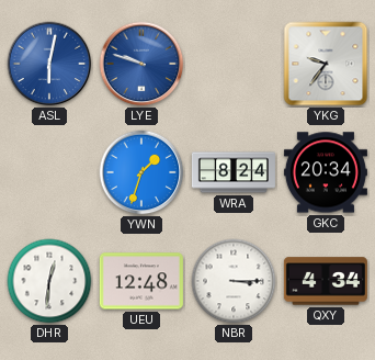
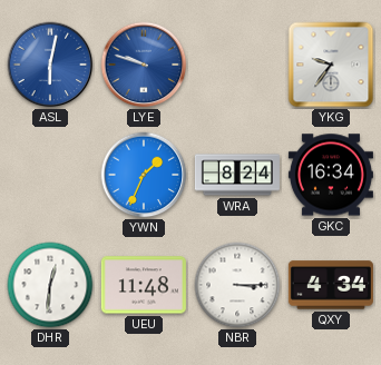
YWN: 1:33 -> 1:34 (144, 175)
GKC: 20:34 -> 16:34 (331, 175)
UEU: 12:48 -> 11:48 (144, 285)
